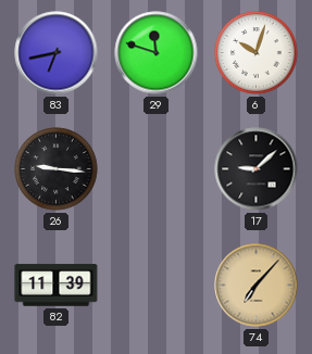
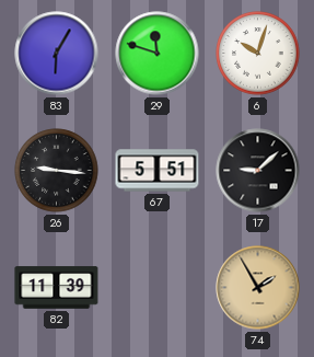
83: 6:43 -> 6:05 (57, 54)
67: none -> 5:51 (158, 171)
74: 7:07 -> 1:55 (258, 288)
